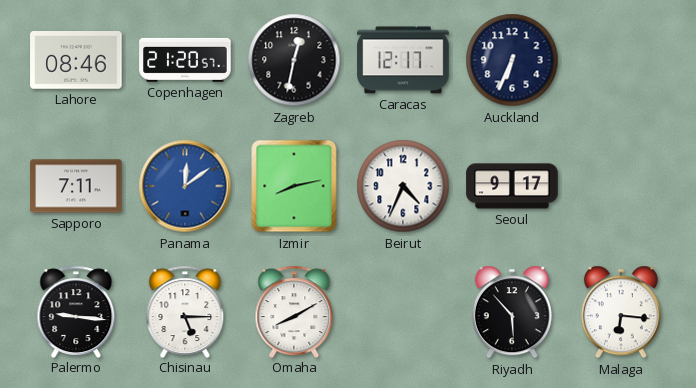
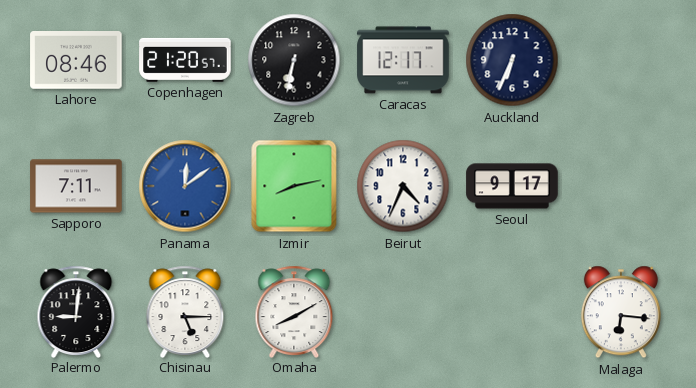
Zagreb: 12:32 -> 6:32 (294, 60)
Palermo: 9:16 -> 9:01 (76, 311)
Riyadh: 5:53 -> none (512, 312)
